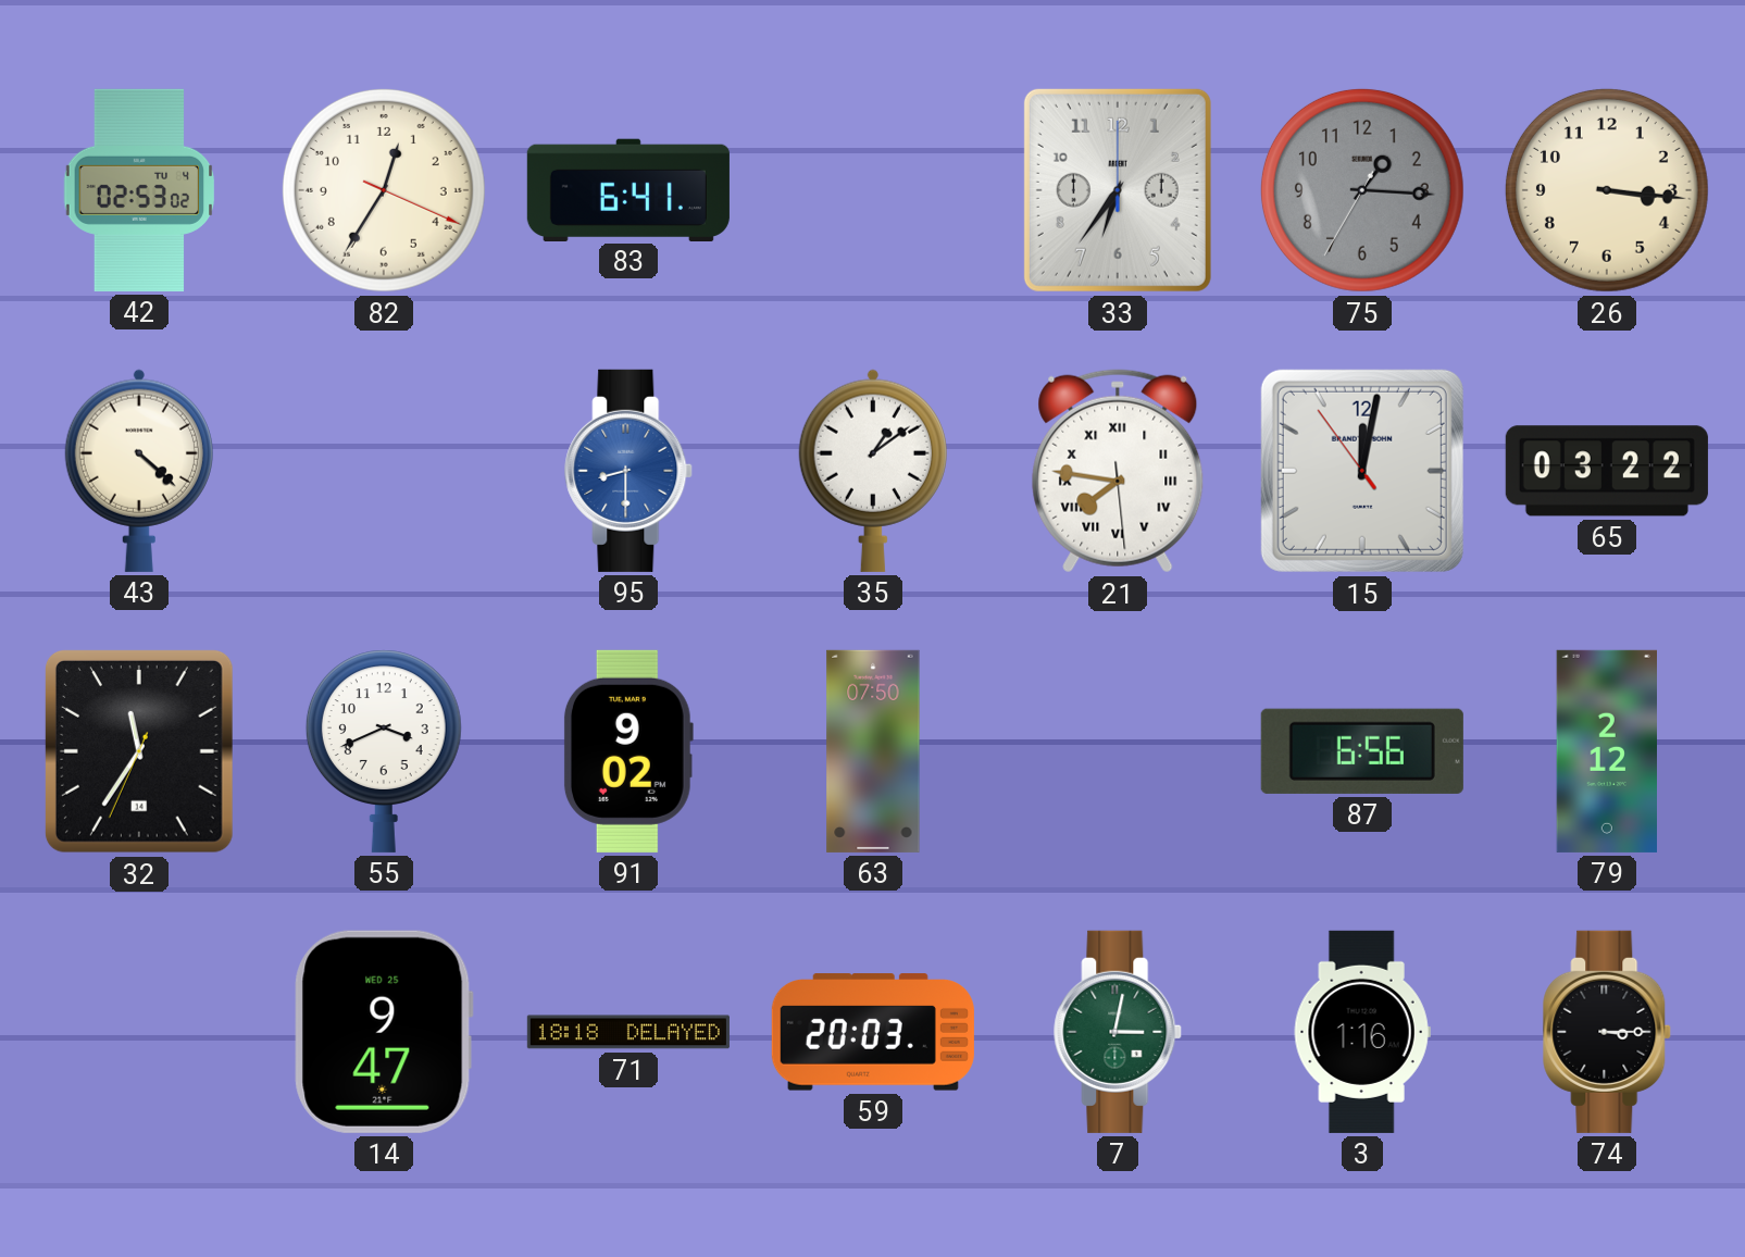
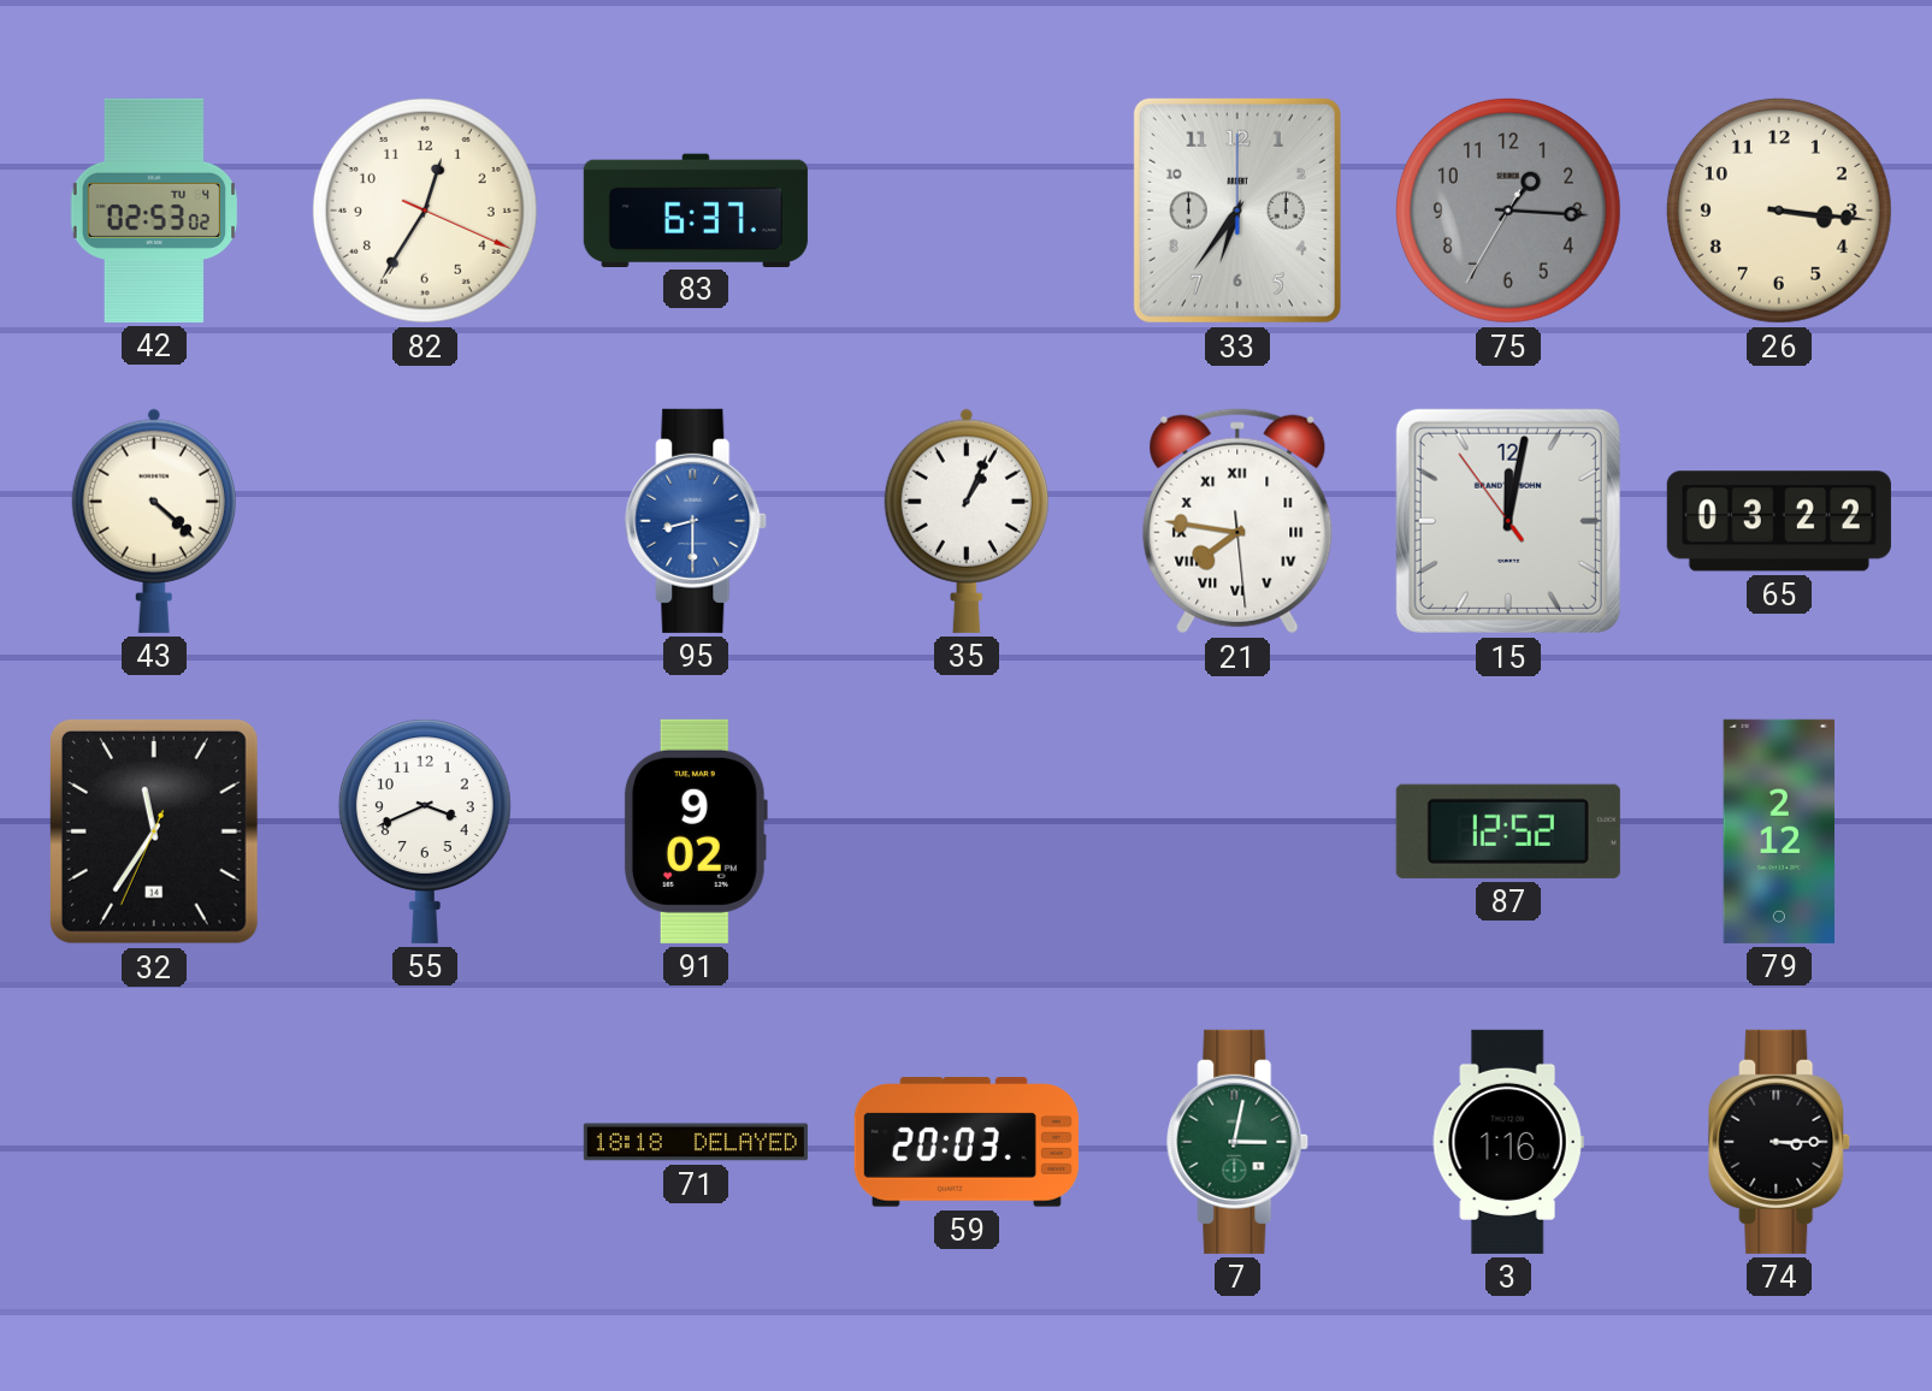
83: 6:41 -> 6:37 (696, 209)
35: 1:09 -> 1:04 (967, 521)
63: 07:50 -> none (873, 751)
87: 6:56 -> 12:52 (1508, 831)
14: 9:47 -> none (384, 1032)
